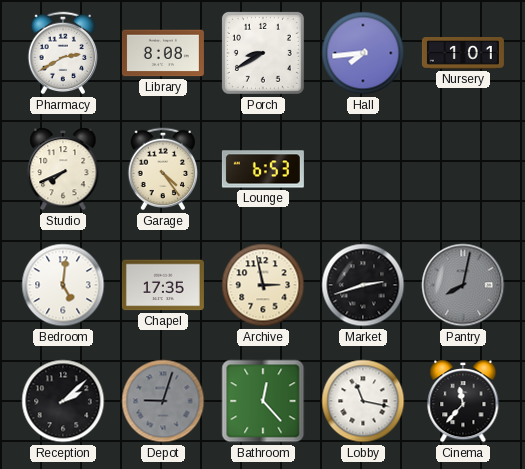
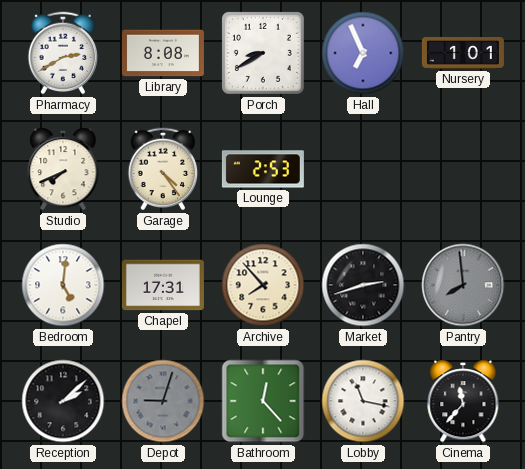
Hall: 7:44 -> 6:56 (363, 53)
Lounge: 6:53 -> 2:53 (263, 169)
Chapel: 17:35 -> 17:31 (163, 285)
Archive: 2:58 -> 7:53 (263, 285)
Pantry: 8:02 -> 7:59 (463, 285)
